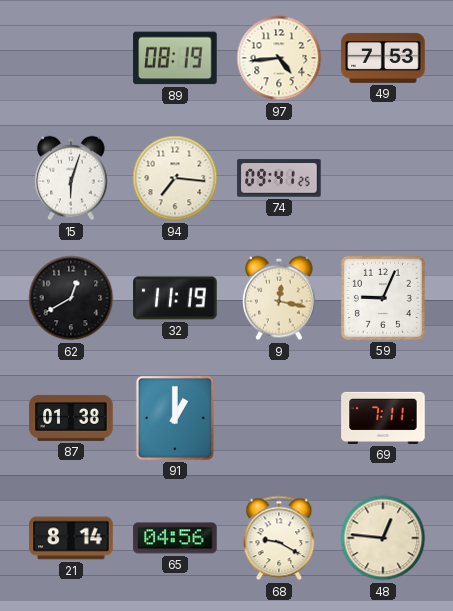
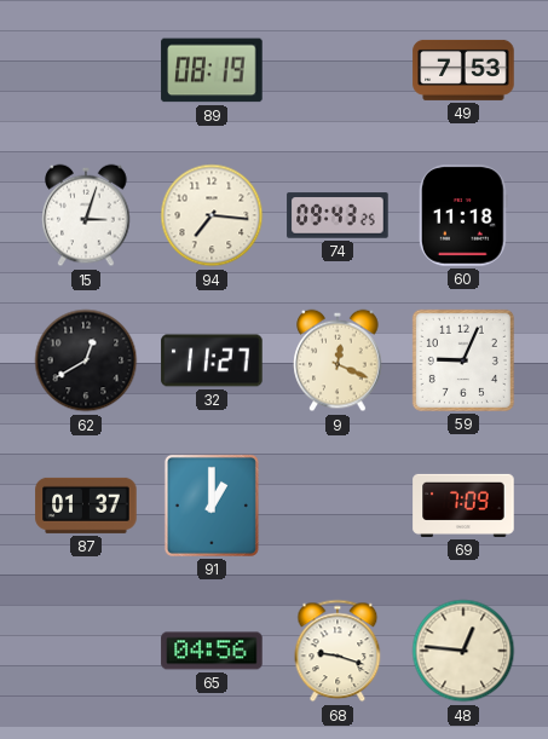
97: 4:44 -> none (279, 58)
15: 6:03 -> 3:03 (86, 215)
74: 09:41 -> 09:43 (338, 215)
60: none -> 11:18 (463, 215)
32: 11:19 -> 11:27 (212, 360)
9: 12:17 -> 12:19 (338, 360)
87: 01:38 -> 01:37 (86, 506)
69: 7:11 -> 7:09 (463, 506)
21: 8:14 -> none (71, 538)
68: 9:20 -> 9:18 (338, 651)
